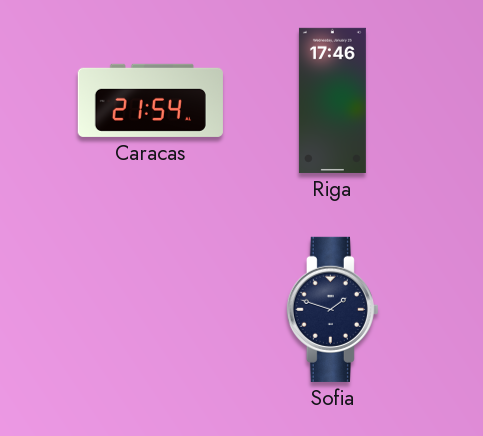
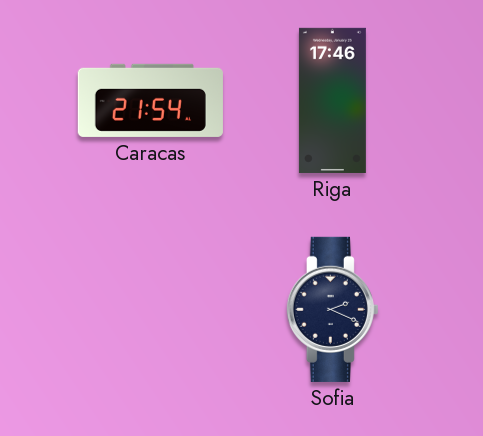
Sofia: 1:48 -> 2:19 (332, 309)
